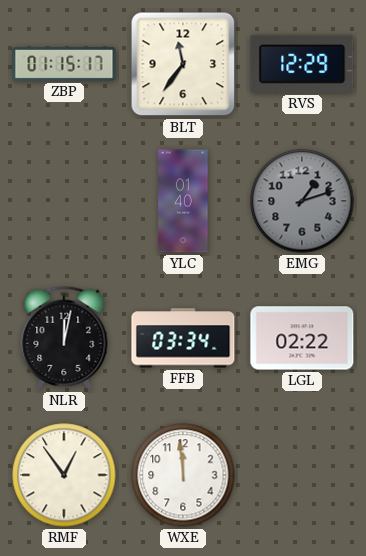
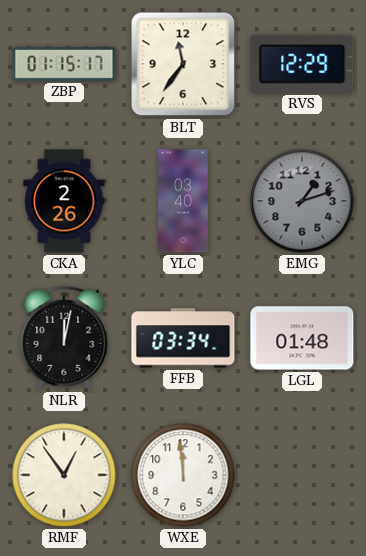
CKA: none -> 2:26 (64, 201)
YLC: 01:40 -> 03:40 (183, 201)
LGL: 02:22 -> 01:48 (302, 338)
